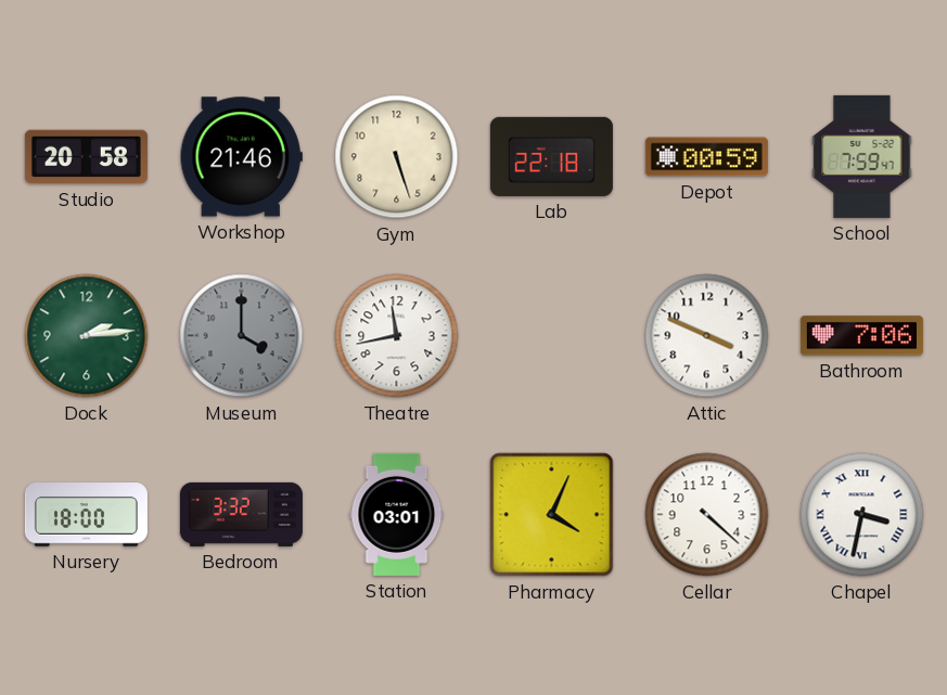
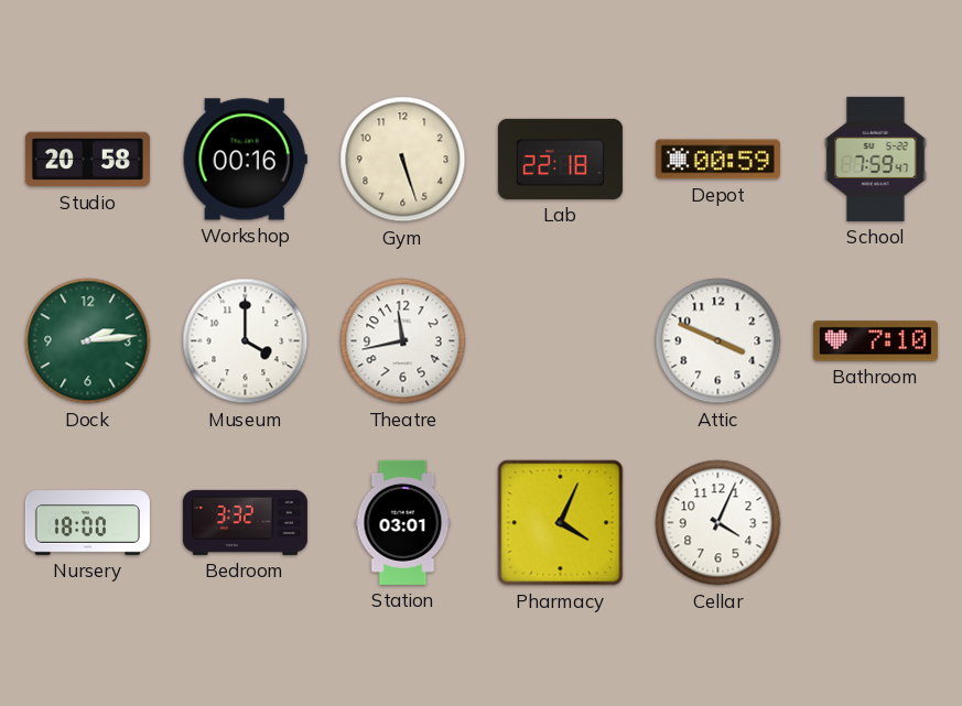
Workshop: 21:46 -> 00:16 (245, 160)
Museum dial: grey -> white (246, 341)
Bathroom: 7:06 -> 7:10 (875, 341)
Cellar: 4:22 -> 4:04 (718, 523)
Chapel: 3:32 -> none (862, 515)
